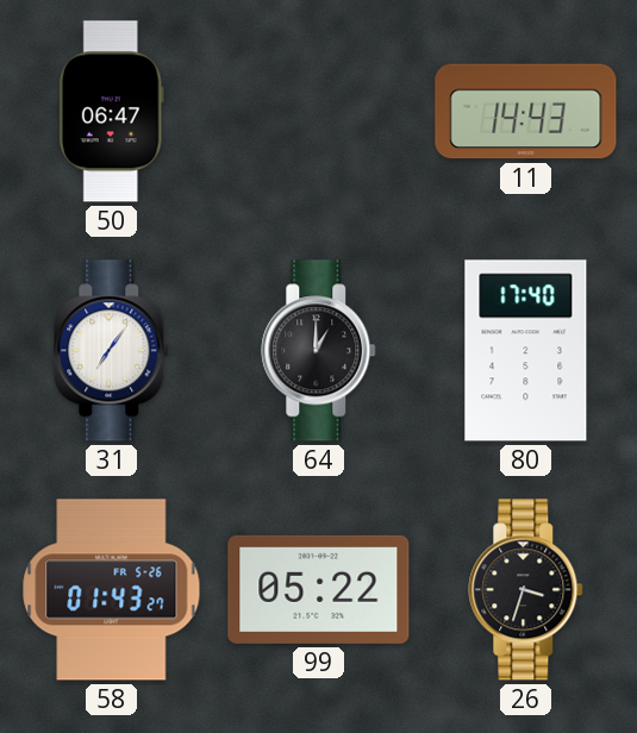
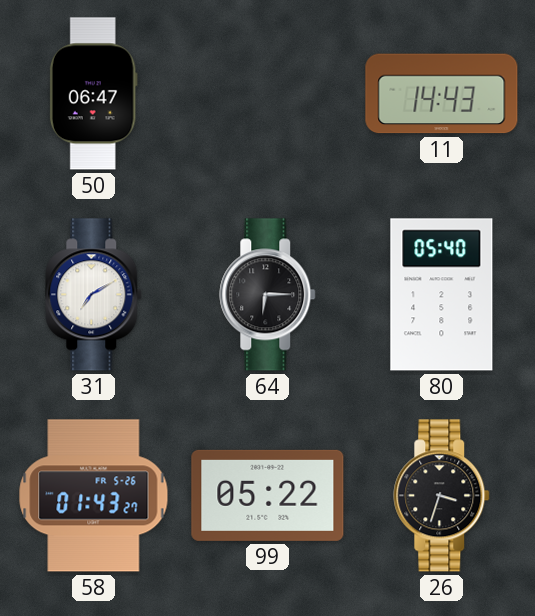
31: 7:06 -> 7:10 (94, 295)
64: 1:00 -> 6:15 (268, 295)
80: 17:40 -> 05:40 (442, 295)
